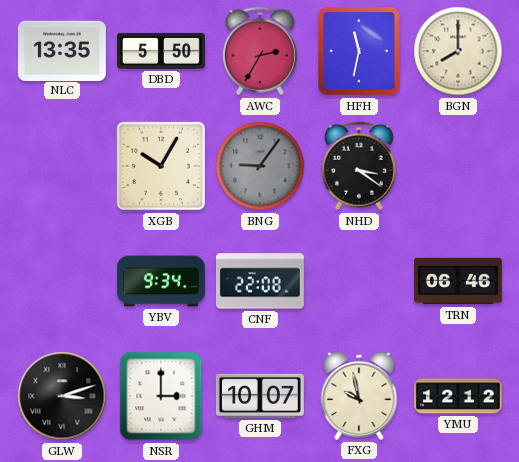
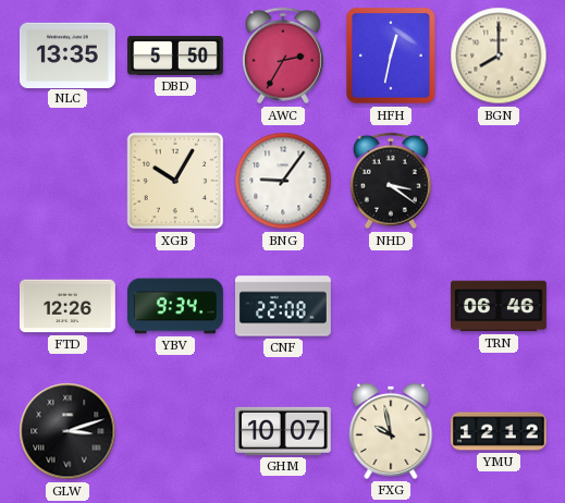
HFH: 11:32 -> 12:32 (391, 56)
BNG dial: grey -> white (283, 181)
FTD: none -> 12:26 (67, 306)
NSR: 3:00 -> none (161, 396)
